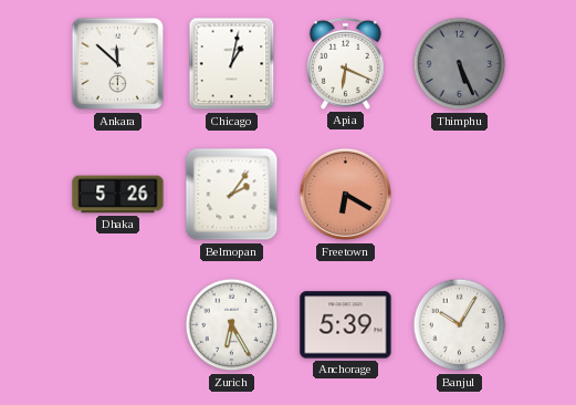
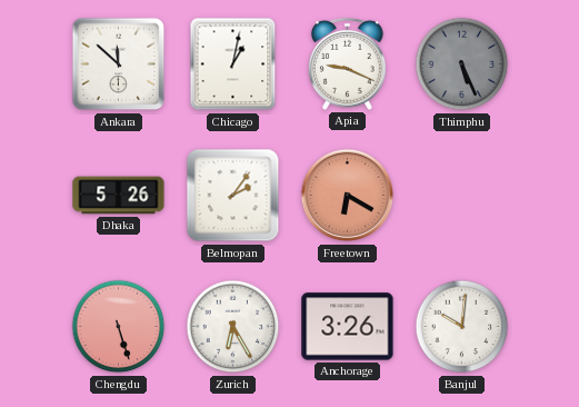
Apia: 6:19 -> 9:19 (347, 63)
Chengdu: none -> 5:27 (119, 327)
Anchorage: 5:39 -> 3:26 (348, 327)
Banjul: 10:05 -> 10:01 (462, 327)
